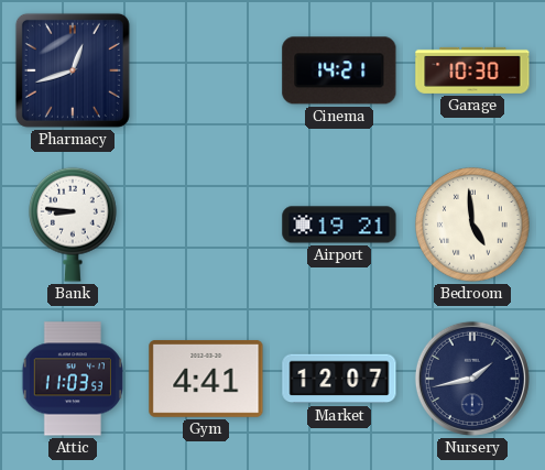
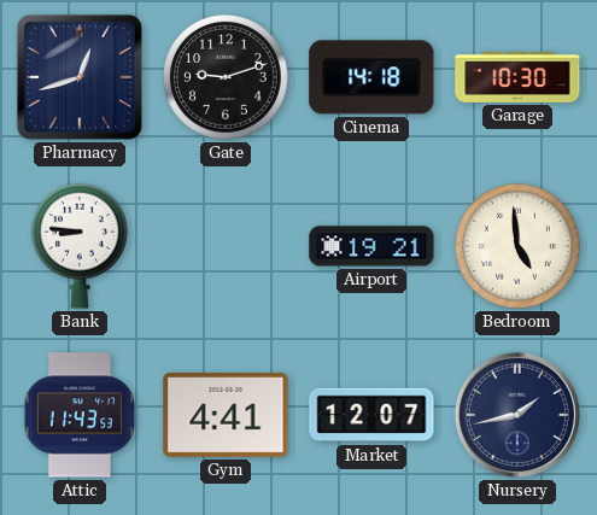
Gate: none -> 9:12 (226, 77)
Cinema: 14:21 -> 14:18 (371, 77)
Attic: 11:03 -> 11:43 (78, 415)
